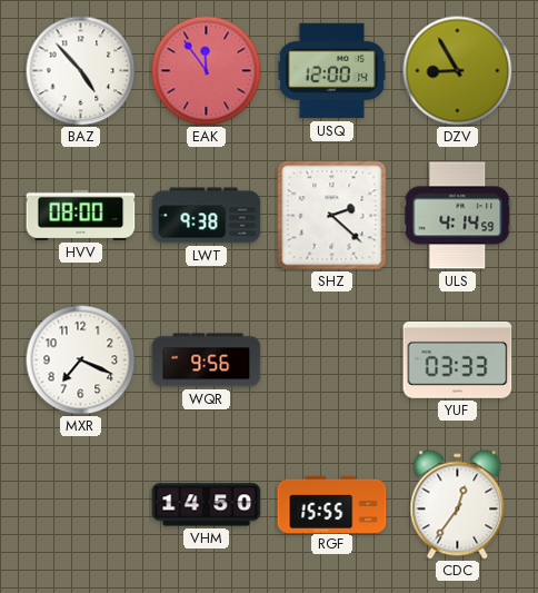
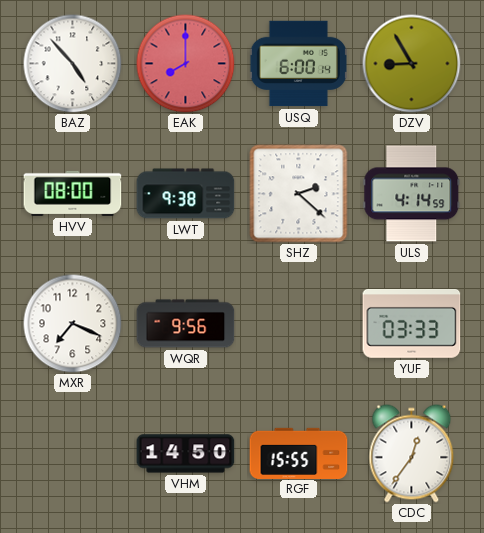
EAK: 11:54 -> 8:00 (186, 64)
USQ: 12:00 -> 6:00 (298, 64)
